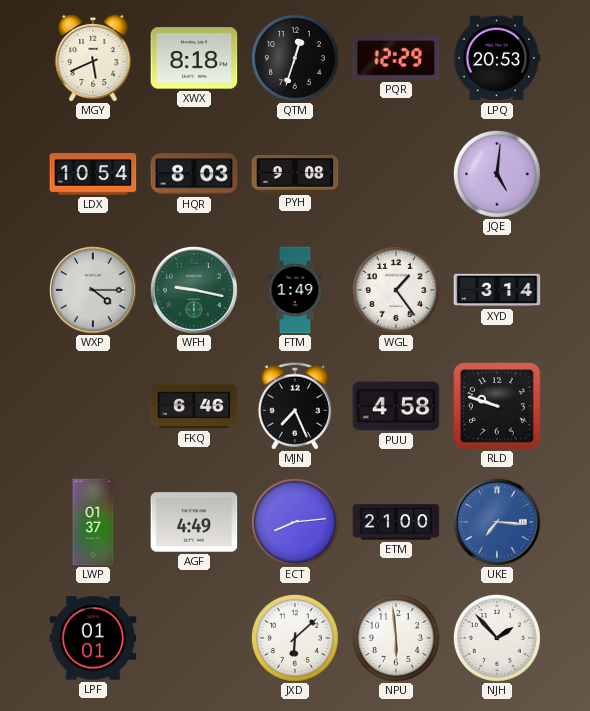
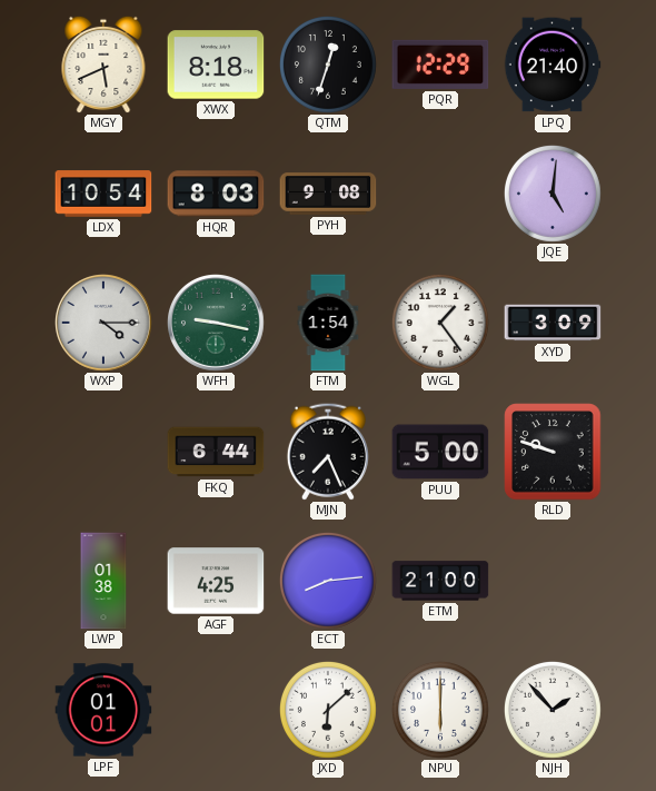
LPQ: 20:53 -> 21:40 (553, 65)
FTM: 1:49 -> 1:54 (328, 323)
XYD: 3:14 -> 3:09 (553, 323)
FKQ: 6:46 -> 6:44 (216, 452)
PUU: 4:58 -> 5:00 (440, 452)
LWP: 01:37 -> 01:38 (103, 581)
AGF: 4:49 -> 4:25 (216, 581)
UKE: 7:16 -> none (498, 523)
NPU: 5:59 -> 6:00 (440, 710)
